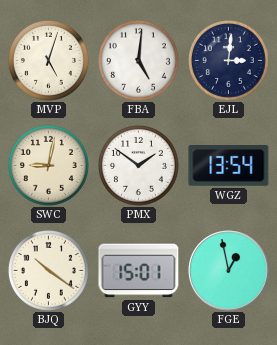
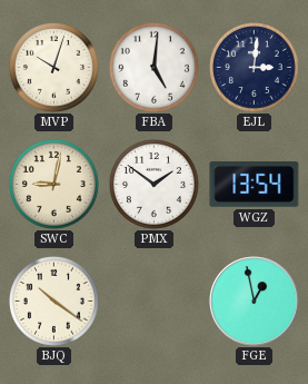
MVP: 5:03 -> 10:03 (53, 67)
GYY: 15:01 -> none (139, 271)
